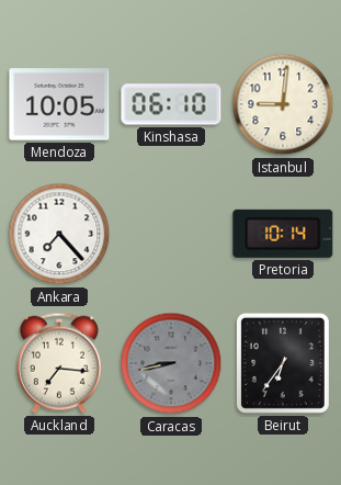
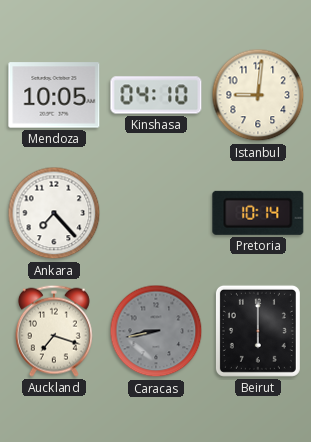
Kinshasa: 06:10 -> 04:10 (156, 95)
Auckland: 7:16 -> 7:18 (54, 331)
Beirut: 6:36 -> 6:00 (258, 331)
